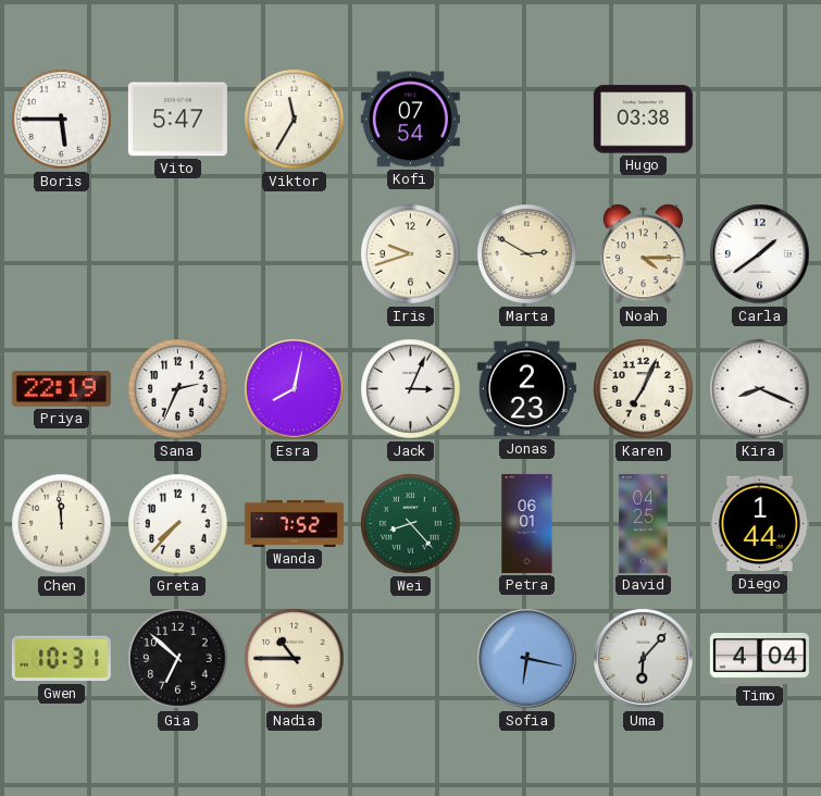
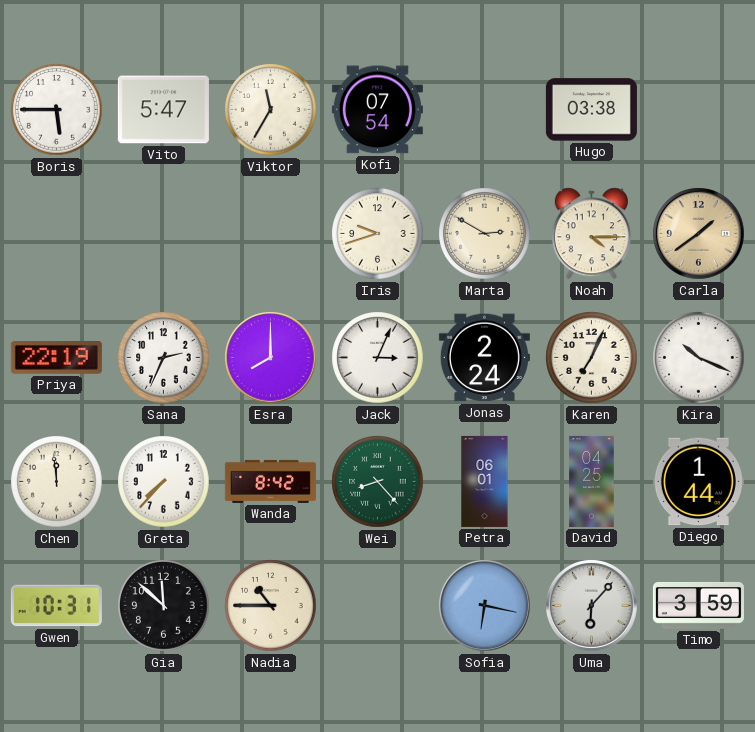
Carla dial: white -> champagne (699, 234)
Esra: 8:02 -> 8:00 (271, 358)
Jonas: 2:23 -> 2:24 (484, 358)
Kira: 8:19 -> 10:19 (699, 358)
Wanda: 7:52 -> 8:42 (270, 481)
Gia: 6:52 -> 11:52 (164, 606)
Timo: 4:04 -> 3:59 (698, 605)
